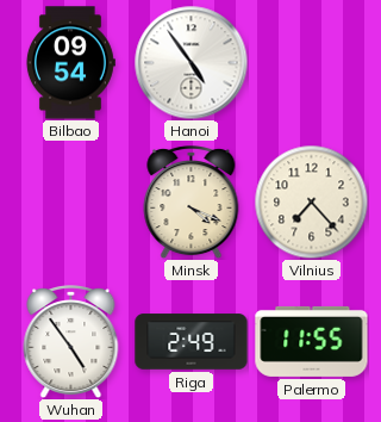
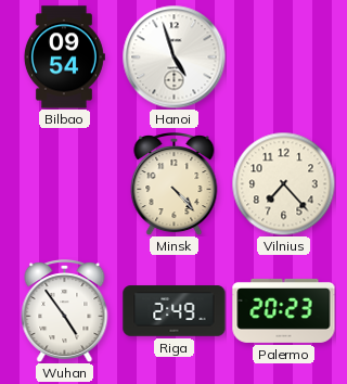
Hanoi: 4:54 -> 4:57 (173, 56)
Minsk: 4:19 -> 4:23 (175, 184)
Palermo: 11:55 -> 20:23 (284, 310)
